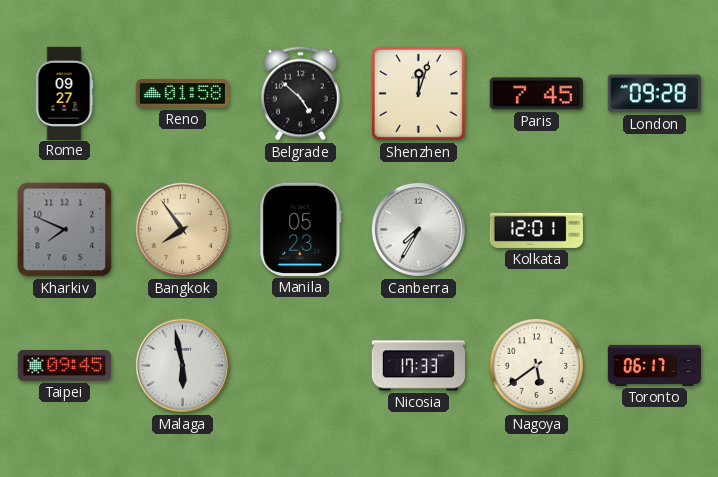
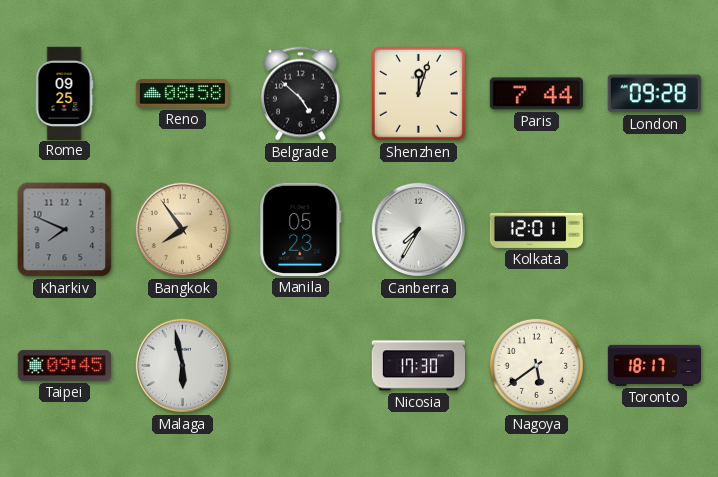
Rome: 09:27 -> 09:25 (64, 93)
Reno: 01:58 -> 08:58 (182, 94)
Paris: 7:45 -> 7:44 (536, 94)
Nicosia: 17:33 -> 17:30 (418, 366)
Toronto: 06:17 -> 18:17 (655, 365)
